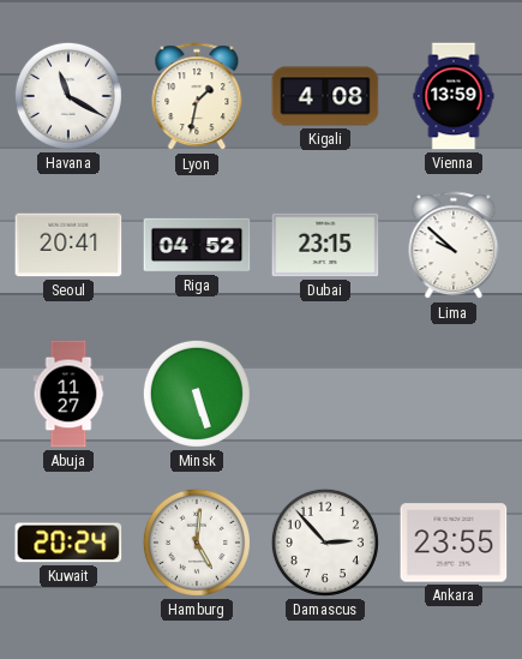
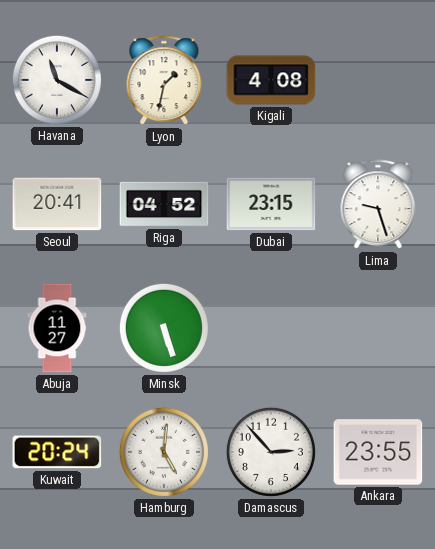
Vienna: 13:59 -> none (454, 96)
Lima: 9:52 -> 9:27 (378, 205)
